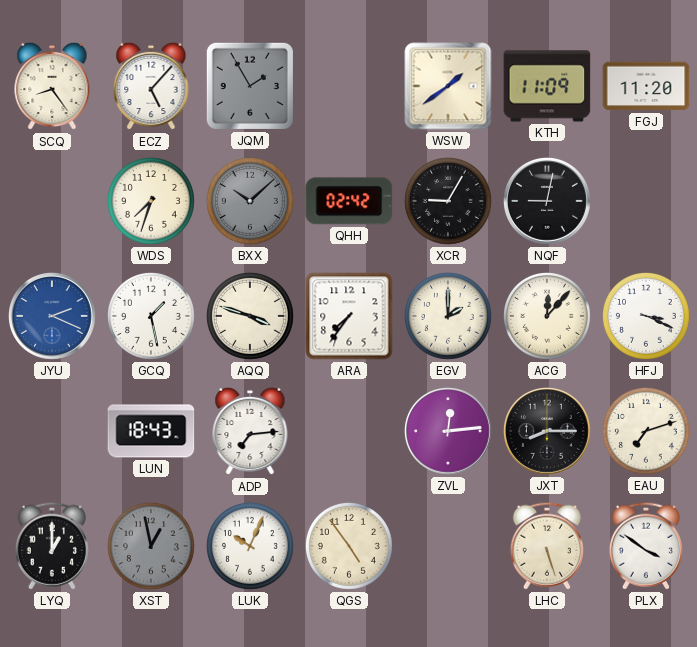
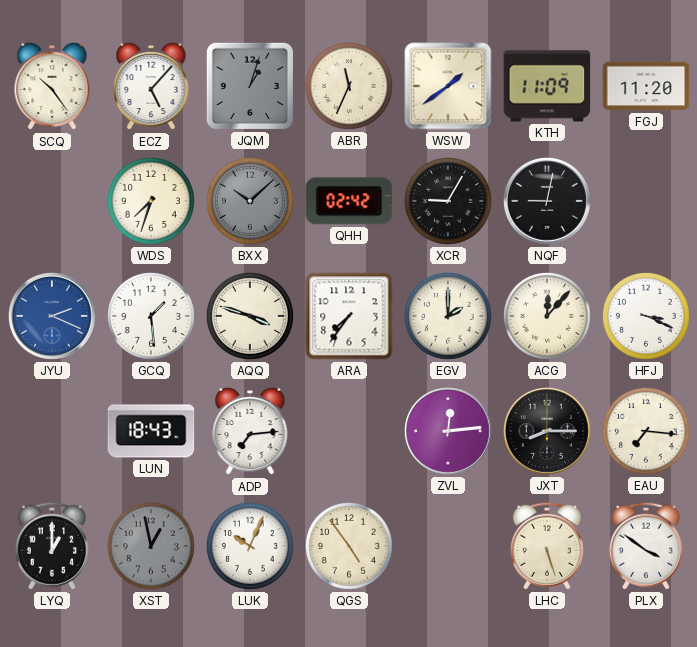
SCQ: 8:24 -> 10:24 (52, 86)
JQM: 1:55 -> 1:03 (250, 86)
ABR: none -> 11:34 (349, 86)
GCQ: 1:28 -> 1:29 (151, 316)
EAU: 7:12 -> 7:16 (646, 431)
